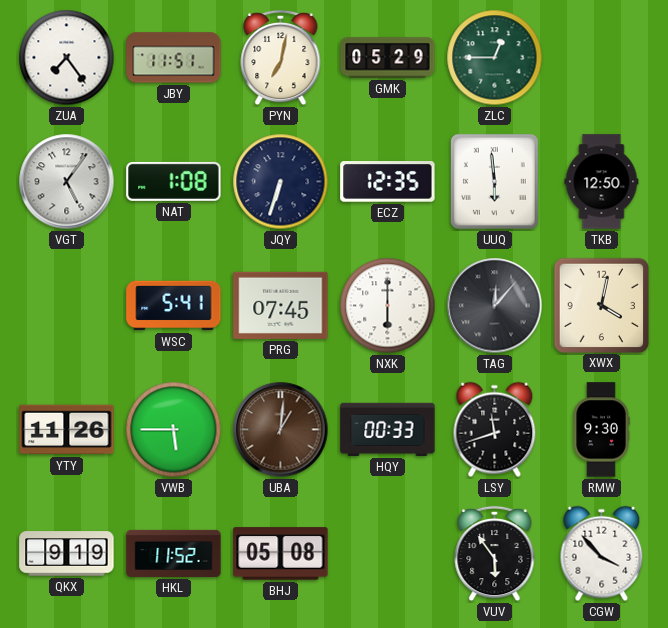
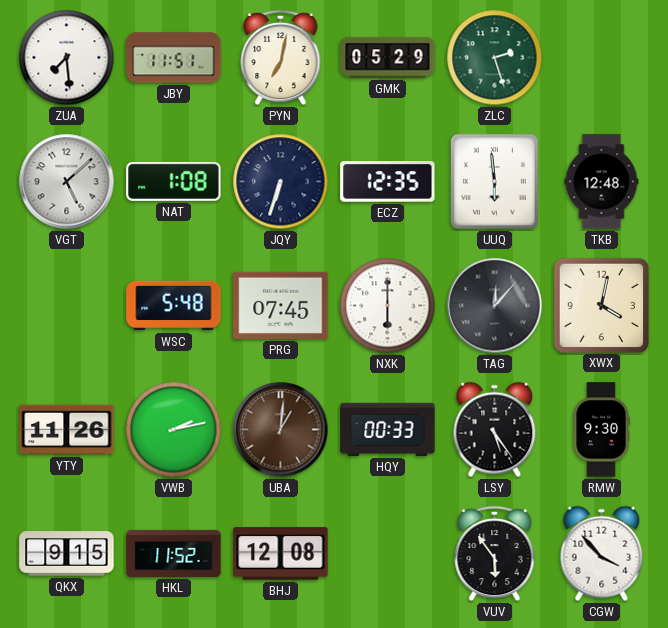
ZUA: 7:24 -> 7:29 (67, 58)
ZLC: 12:45 -> 2:27 (495, 58)
VGT: 5:06 -> 5:08 (67, 182)
TKB: 12:50 -> 12:48 (602, 182)
WSC: 5:41 -> 5:48 (174, 306)
VWB: 5:45 -> 2:13 (174, 430)
LSY: 11:42 -> 5:24 (495, 430)
QKX: 9:19 -> 9:15 (67, 554)
BHJ: 05:08 -> 12:08 (281, 554)
